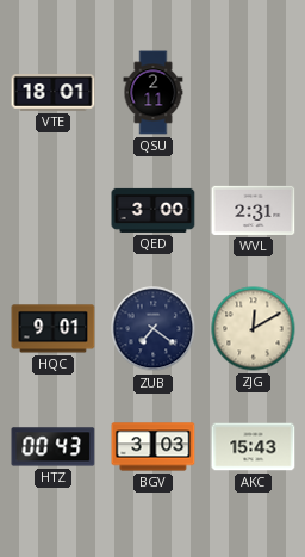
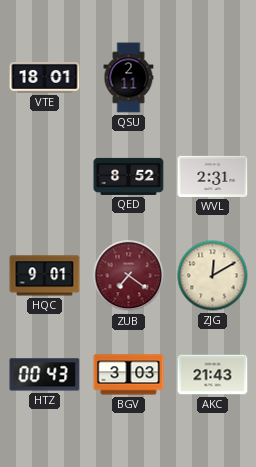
QED: 3:00 -> 8:52 (129, 176)
ZUB dial: navy -> burgundy (129, 276)
AKC: 15:43 -> 21:43 (213, 375)
